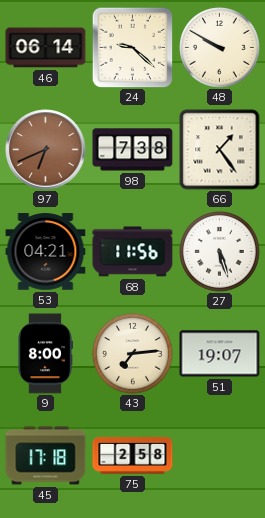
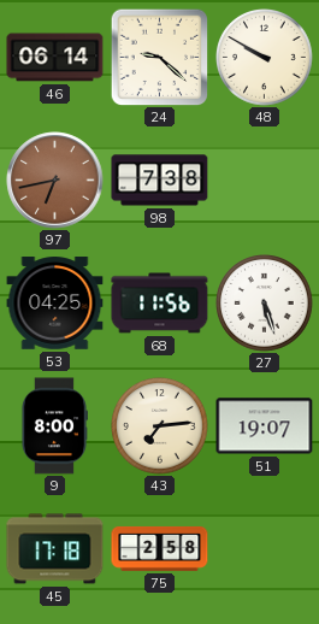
97: 6:41 -> 6:43 (55, 181)
66: 1:24 -> none (220, 150)
53: 04:21 -> 04:25 (55, 304)
